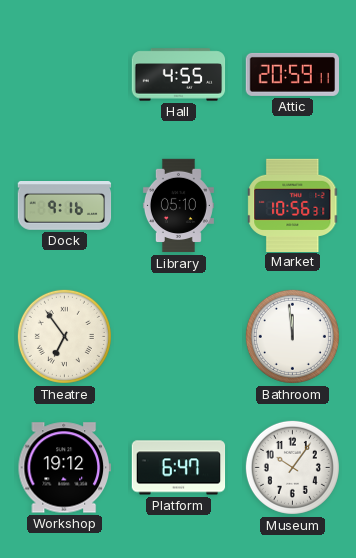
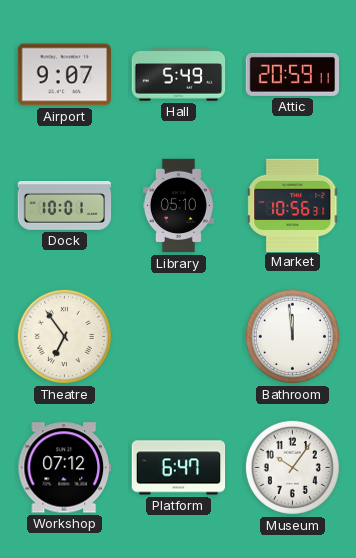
Airport: none -> 9:07 (64, 75)
Hall: 4:55 -> 5:49 (179, 75)
Dock: 9:16 -> 10:01 (65, 206)
Workshop: 19:12 -> 07:12 (64, 468)
